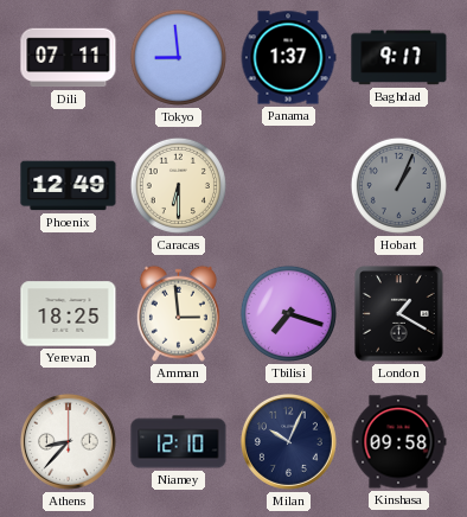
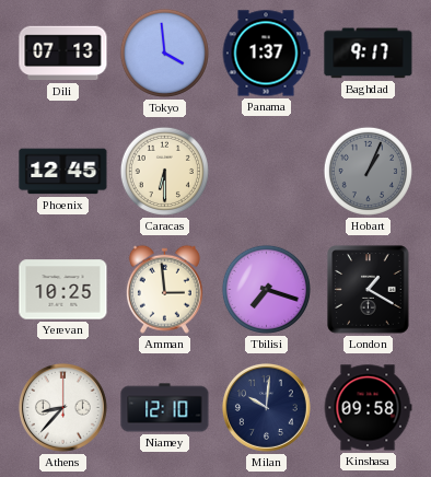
Dili: 07:11 -> 07:13 (63, 54)
Tokyo: 8:59 -> 3:59 (164, 53)
Phoenix: 12:49 -> 12:45 (63, 172)
Yerevan: 18:25 -> 10:25 (63, 290)
Milan: 10:04 -> 10:01 (266, 407)
